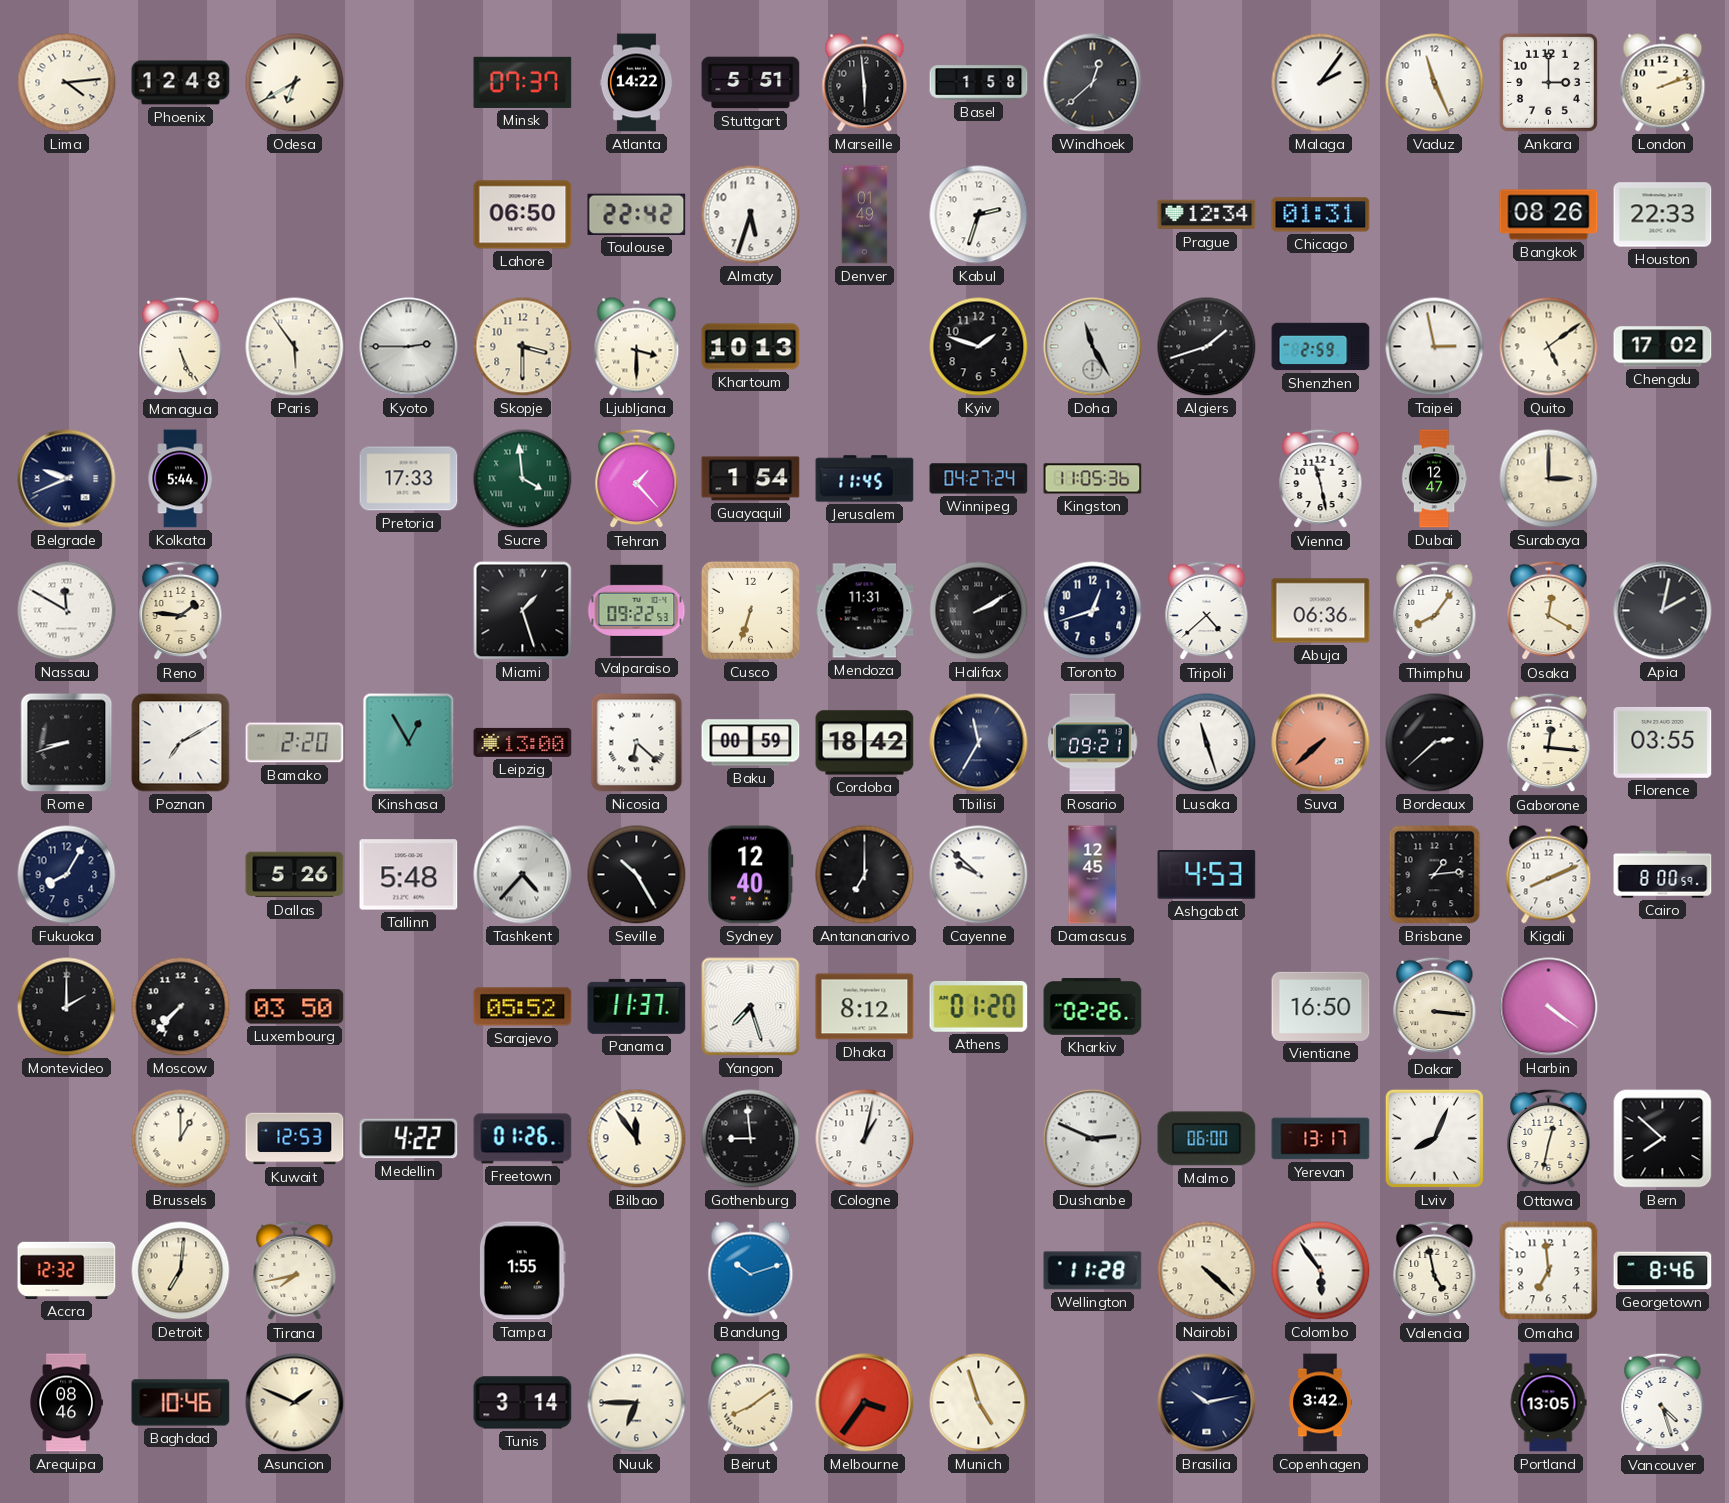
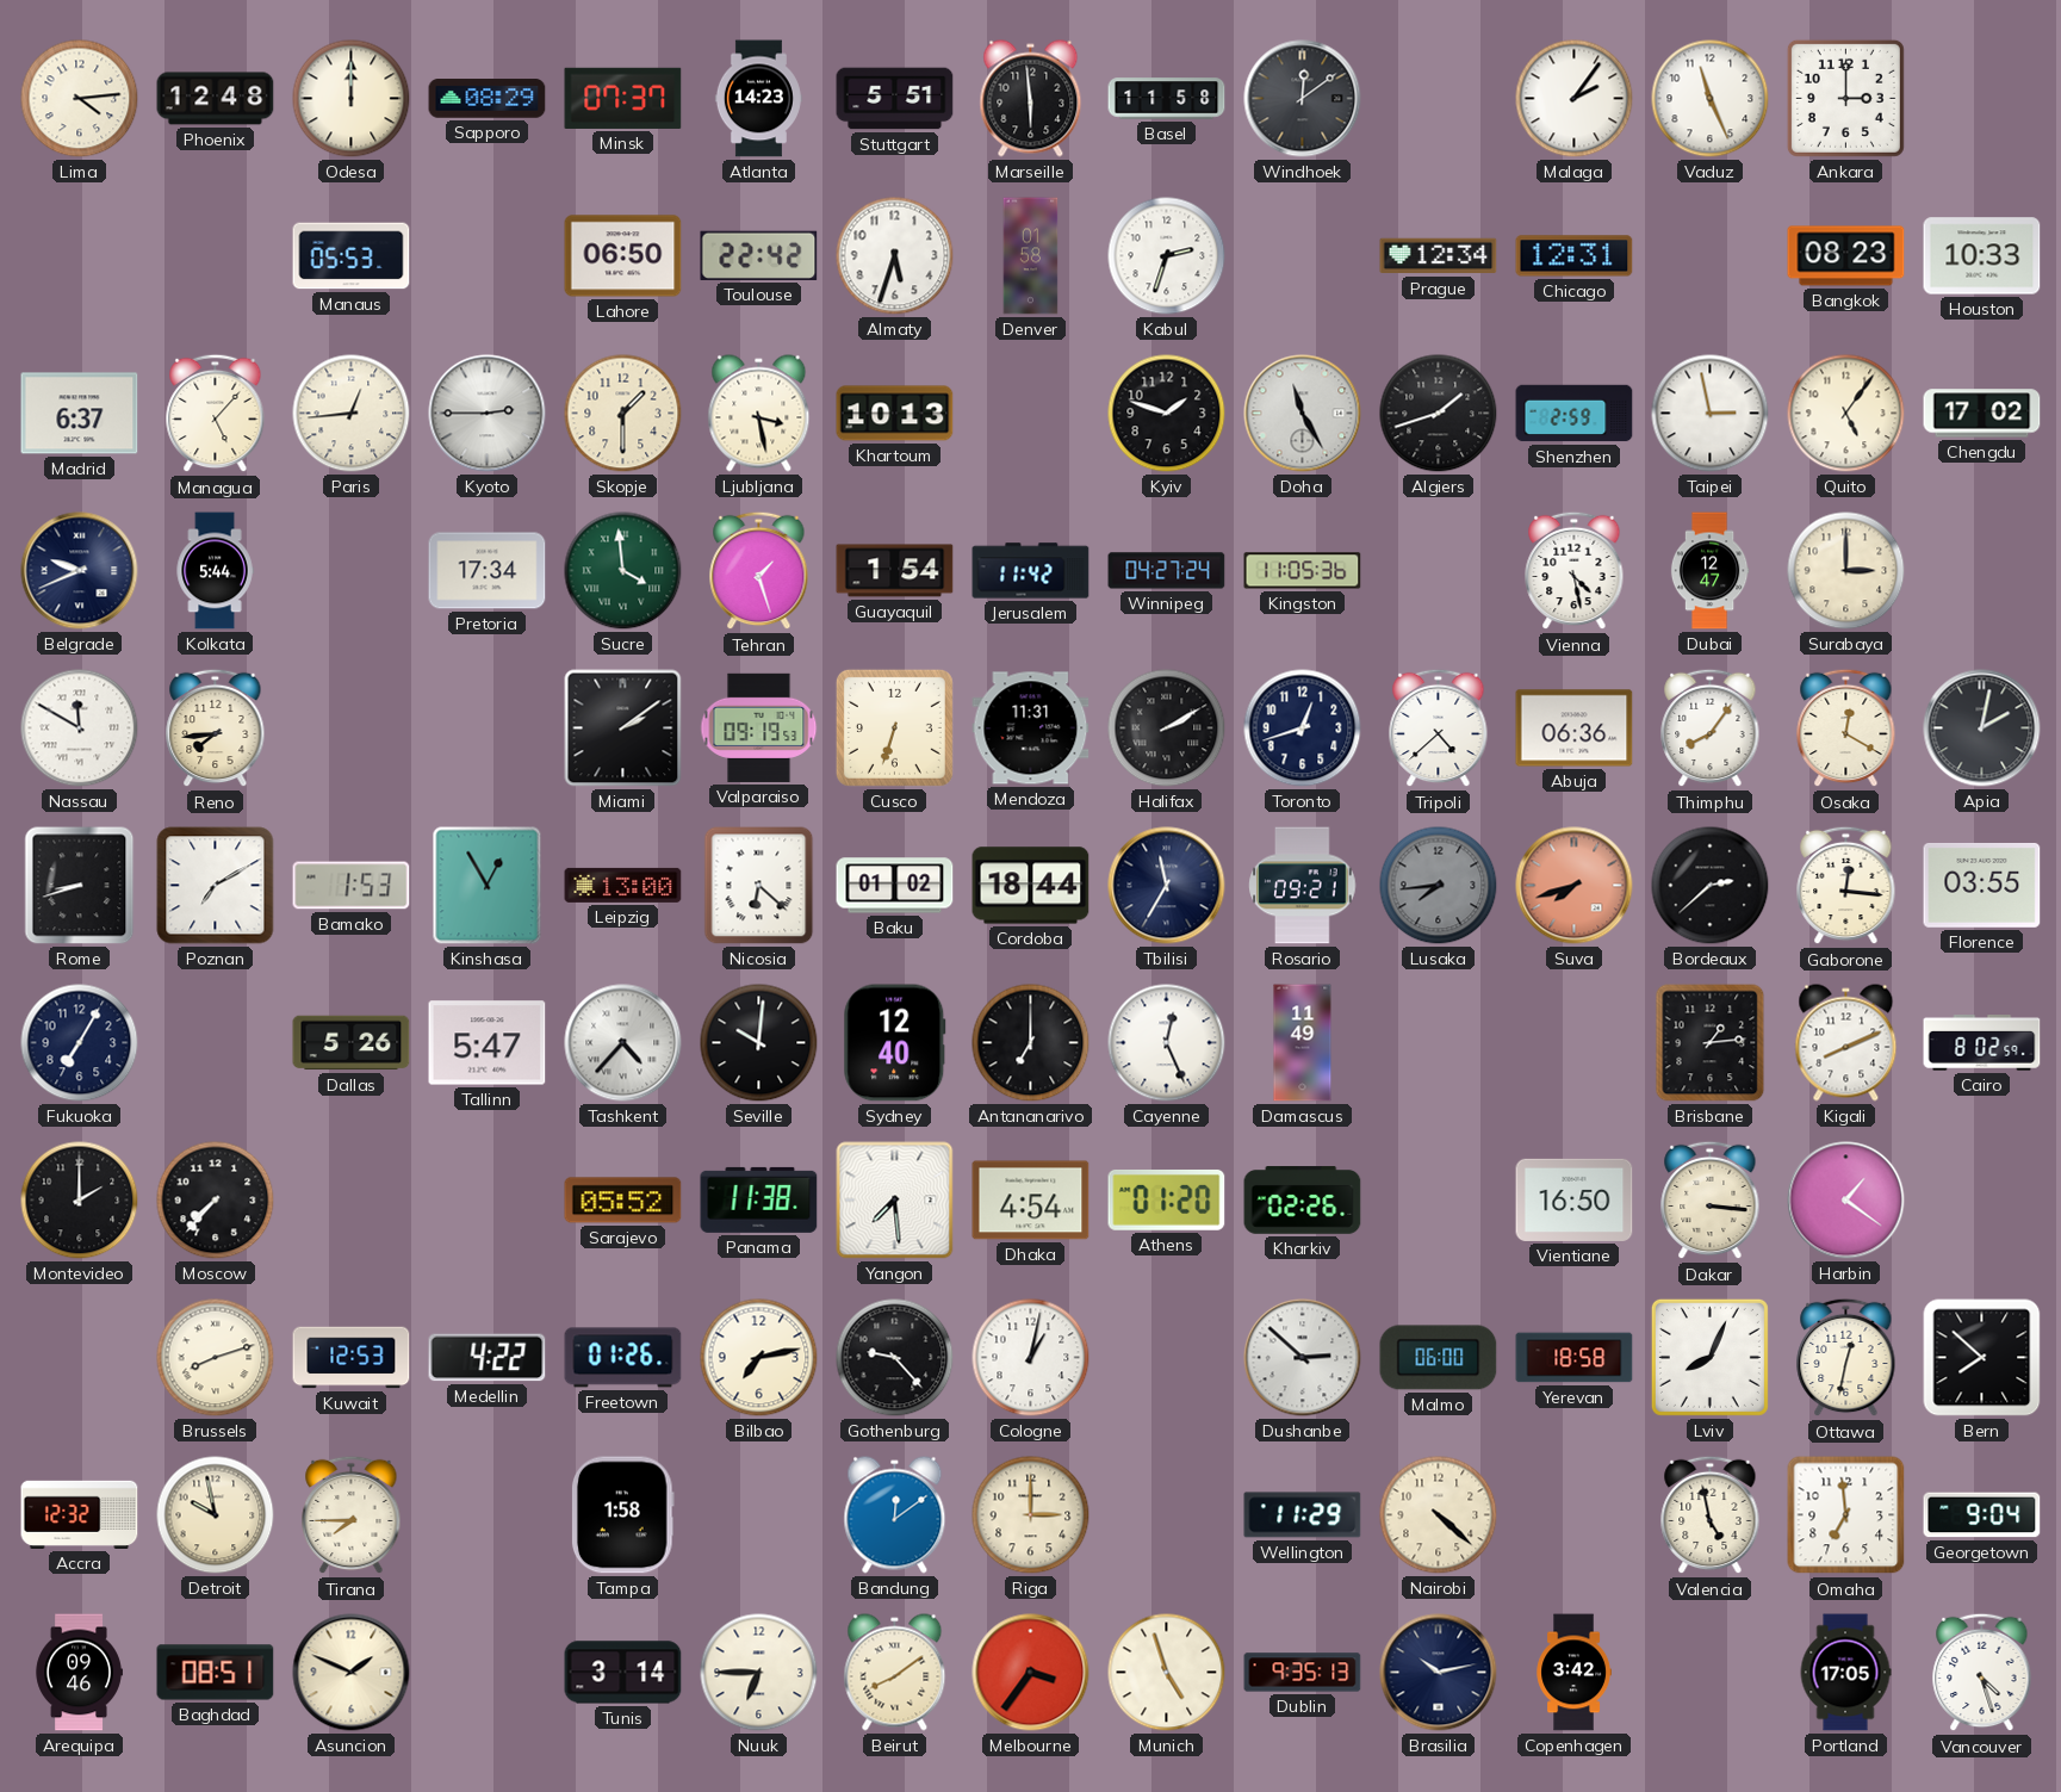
Odesa: 6:40 -> 12:00 (352, 99)
Sapporo: none -> 08:29 (488, 99)
Atlanta: 14:22 -> 14:23 (758, 99)
Basel: 1:58 -> 11:58 (1167, 99)
Windhoek: 12:38 -> 12:09 (1303, 99)
London: 2:12 -> none (1663, 83)
Manaus: none -> 05:53 (352, 256)
Denver: 01:49 -> 01:58 (1031, 256)
Chicago: 01:31 -> 12:31 (1575, 256)
Bangkok: 08:26 -> 08:23 (1846, 256)
Houston: 22:33 -> 10:33 (1982, 256)
Madrid: none -> 6:37 (80, 414)
Managua: 5:26 -> 5:07 (216, 414)
Paris: 5:54 -> 12:44 (352, 414)
Skopje: 3:30 -> 1:30 (623, 414)
Ljubljana: 3:30 -> 3:28 (759, 414)
Quito: 5:09 -> 5:06 (1846, 414)
Pretoria: 17:33 -> 17:34 (488, 571)
Tehran: 1:23 -> 1:27 (759, 571)
Jerusalem: 11:45 -> 11:42 (1031, 571)
Vienna: 11:28 -> 4:28 (1575, 571)
Reno: 1:46 -> 7:44 (216, 728)
Miami: 1:27 -> 2:09 (623, 728)
Valparaiso: 09:22 -> 09:19 (759, 727)
Bamako: 2:20 -> 1:53 (352, 886)
Baku: 00:59 -> 01:02 (895, 886)
Cordoba: 18:42 -> 18:44 (1031, 886)
Lusaka: 11:27 -> 7:44 (1439, 886)
Lusaka dial: white -> grey (1439, 886)
Suva: 7:38 -> 7:42 (1575, 886)
Fukuoka: 8:05 -> 7:05 (80, 1043)
Tallinn: 5:48 -> 5:47 (488, 1043)
Seville: 10:25 -> 10:01 (759, 1043)
Cayenne: 9:52 -> 12:26 (1167, 1043)
Damascus: 12:45 -> 11:49 (1303, 1043)
Ashgabat: 4:53 -> none (1207, 875)
Cairo: 8:00 -> 8:02 (1982, 1043)
Luxembourg: 03:50 -> none (295, 1007)
Panama: 11:37 -> 11:38 (759, 1199)
Yangon: 7:27 -> 7:29 (895, 1201)
Dhaka: 8:12 -> 4:54 (1031, 1201)
Harbin: 4:21 -> 1:21 (1846, 1201)
Brussels: 1:00 -> 8:12 (216, 1358)
Bilbao: 11:54 -> 7:13 (759, 1358)
Gothenburg: 8:59 -> 9:23 (895, 1358)
Dushanbe: 2:49 -> 2:52 (1303, 1358)
Yerevan: 13:17 -> 18:58 (1575, 1358)
Detroit: 7:01 -> 9:58 (216, 1515)
Tirana: 7:43 -> 7:45 (352, 1515)
Tampa: 1:55 -> 1:58 (622, 1515)
Bandung: 10:12 -> 12:09 (895, 1515)
Riga: none -> 3:00 (1031, 1515)
Wellington: 11:28 -> 11:29 (1303, 1515)
Colombo: 5:54 -> none (1321, 1271)
Georgetown: 8:46 -> 9:04 (1982, 1515)
Arequipa: 08:46 -> 09:46 (79, 1673)
Baghdad: 10:46 -> 08:51 (216, 1673)
Dublin: none -> 9:35 (1303, 1673)
Portland: 13:05 -> 17:05 (1845, 1673)
